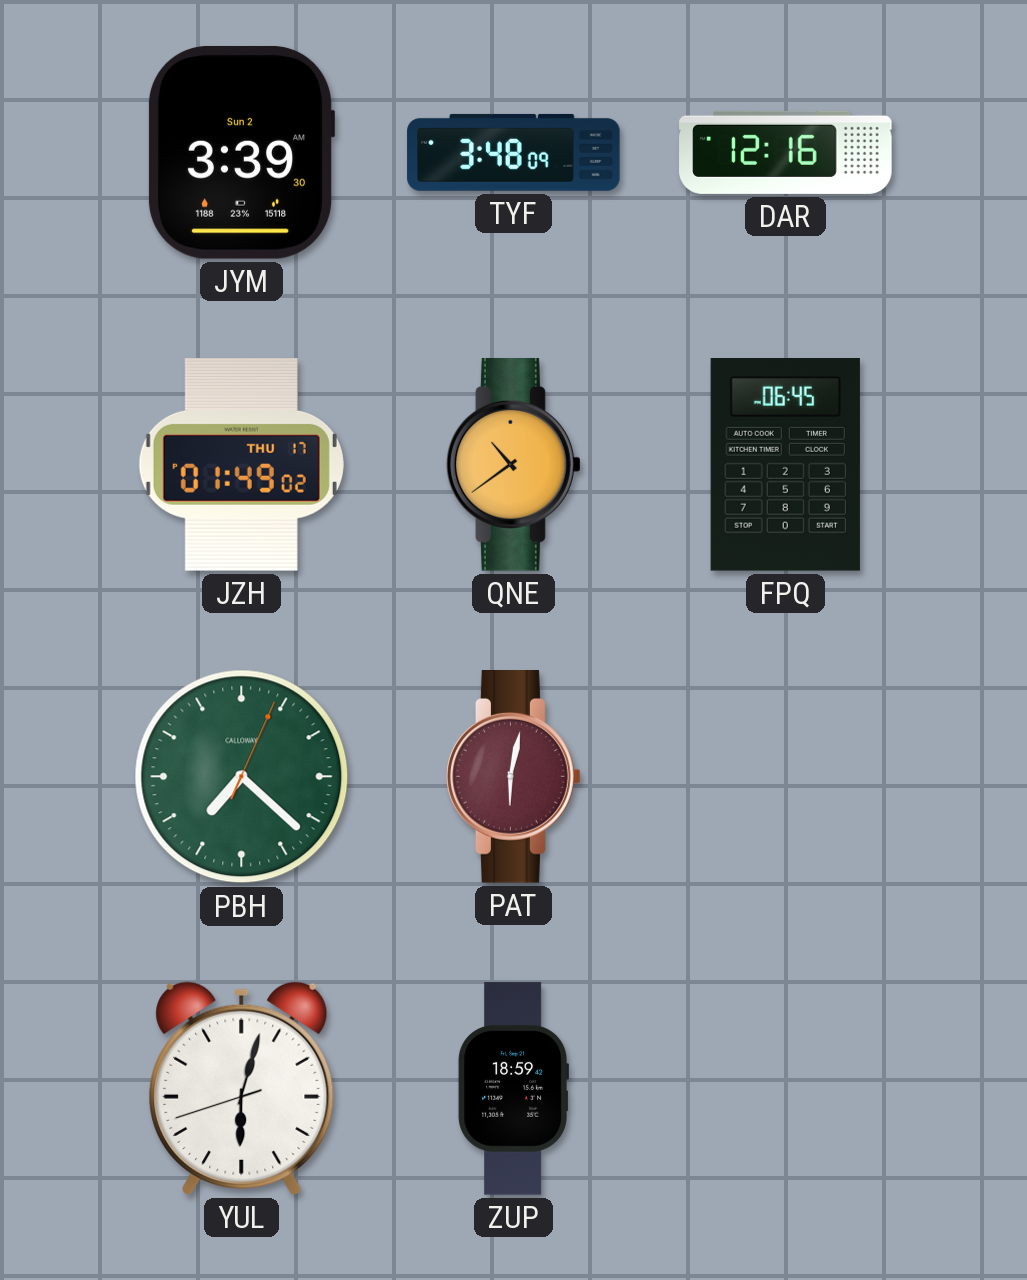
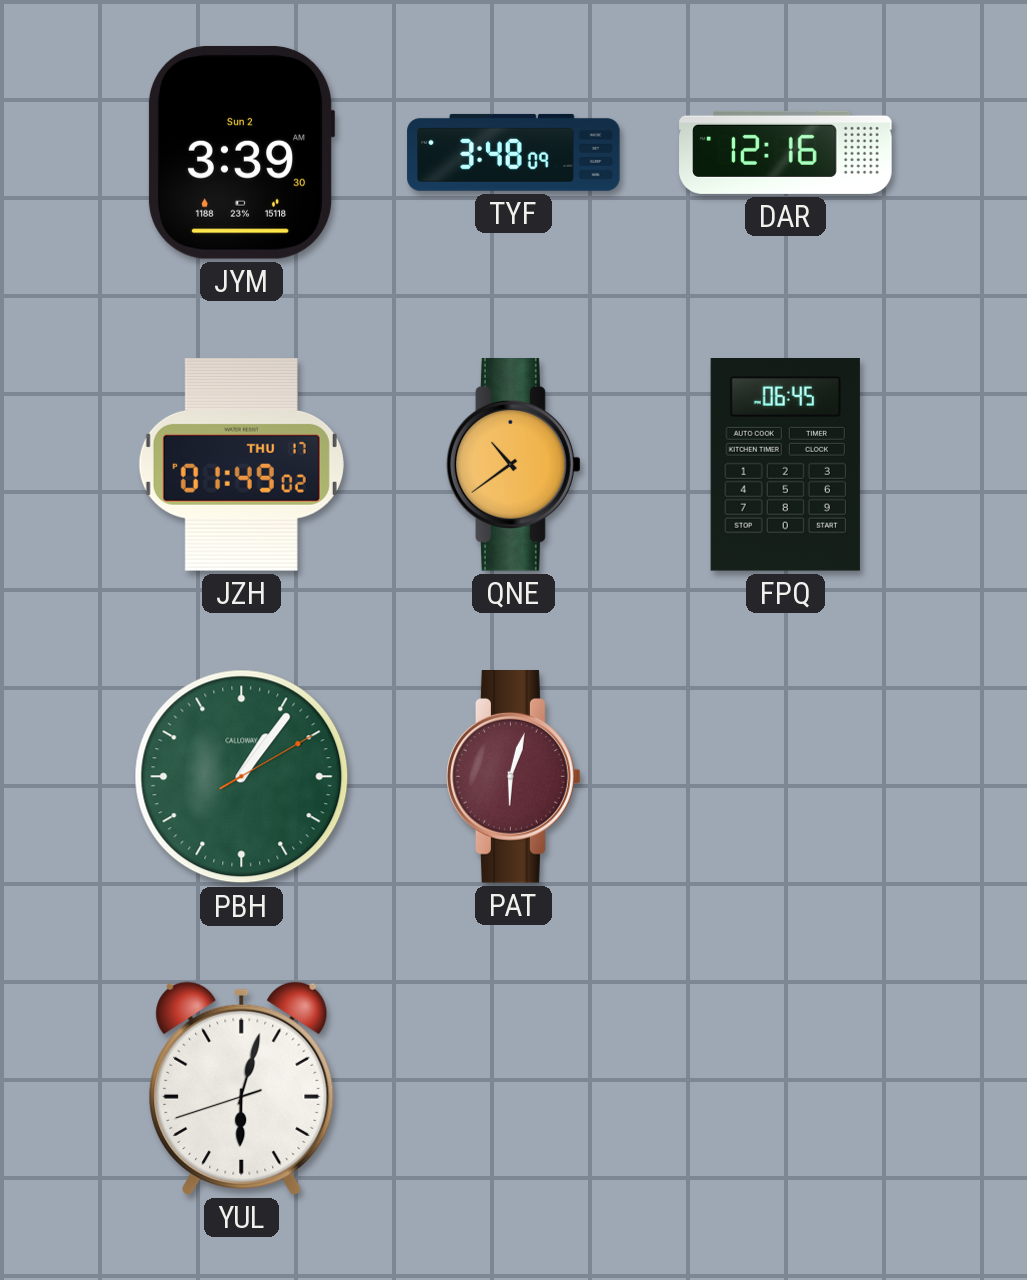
PBH: 7:22 -> 1:06 (242, 777)
PAT: 6:02 -> 6:03 (514, 777)
ZUP: 18:59 -> none (513, 1089)
